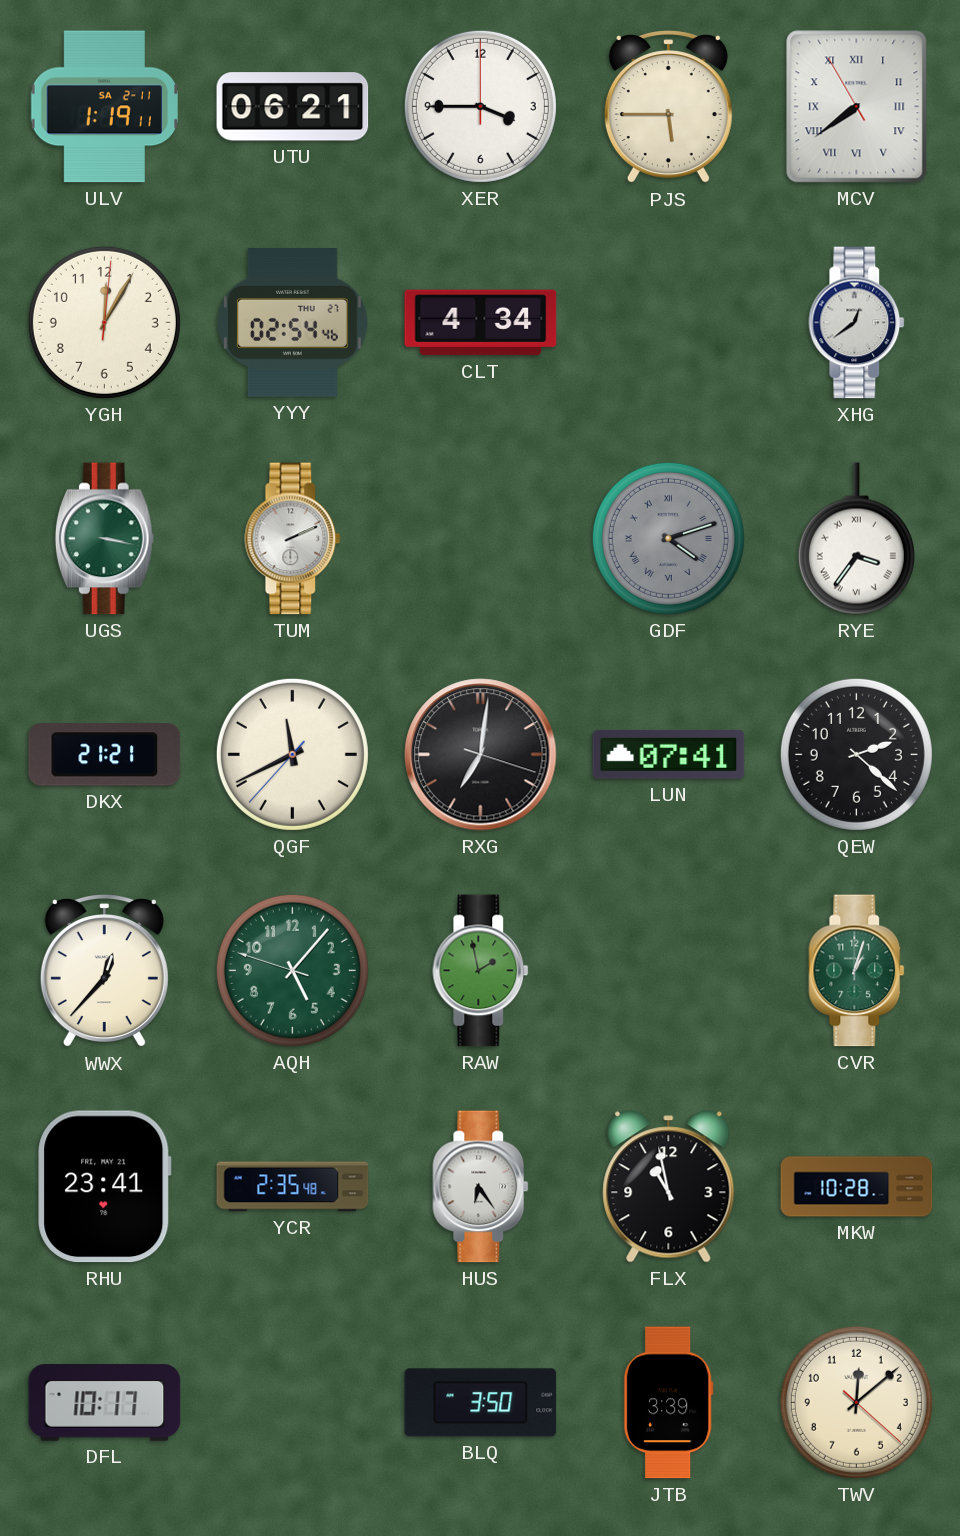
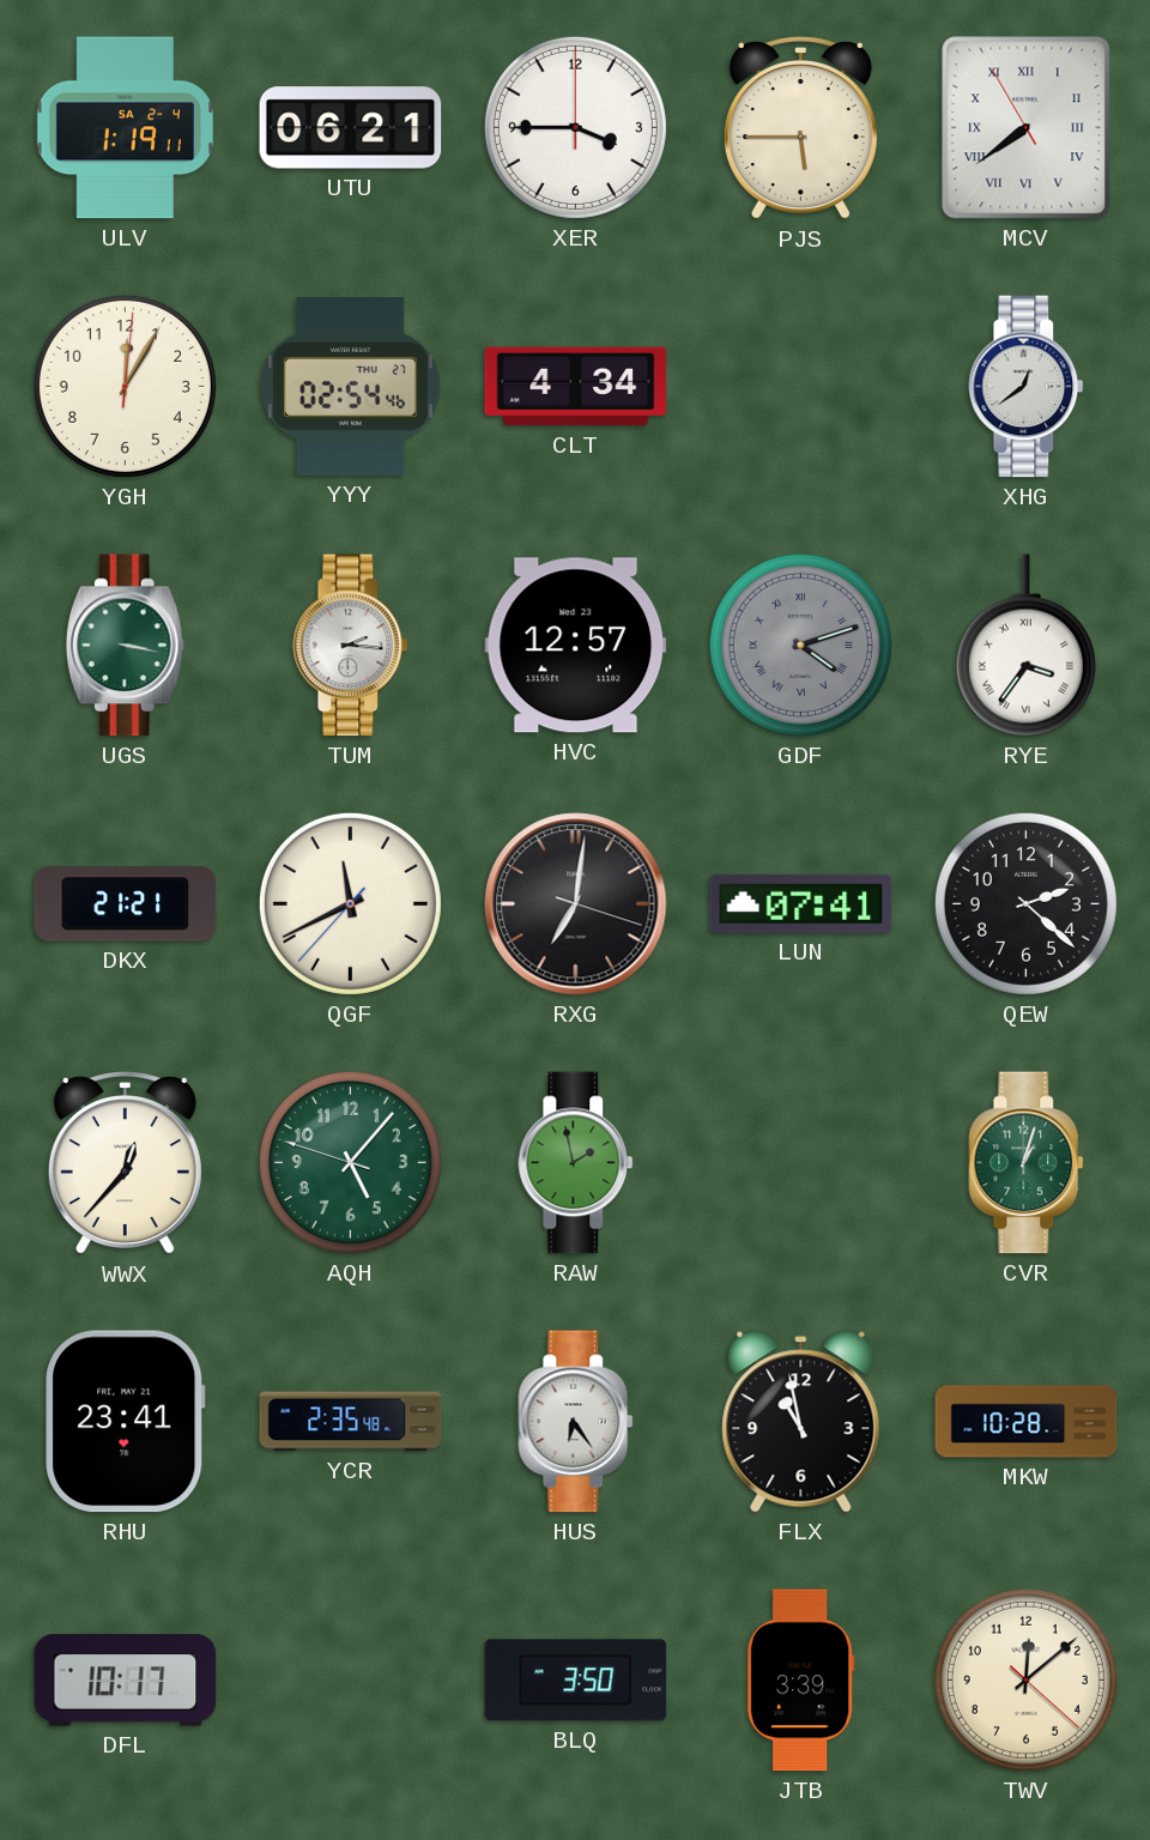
ULV date: SA 2-11 -> SA 2-4 (125, 128)
TUM: 2:11 -> 2:16 (351, 646)
HVC: none -> 12:57 (576, 646)
